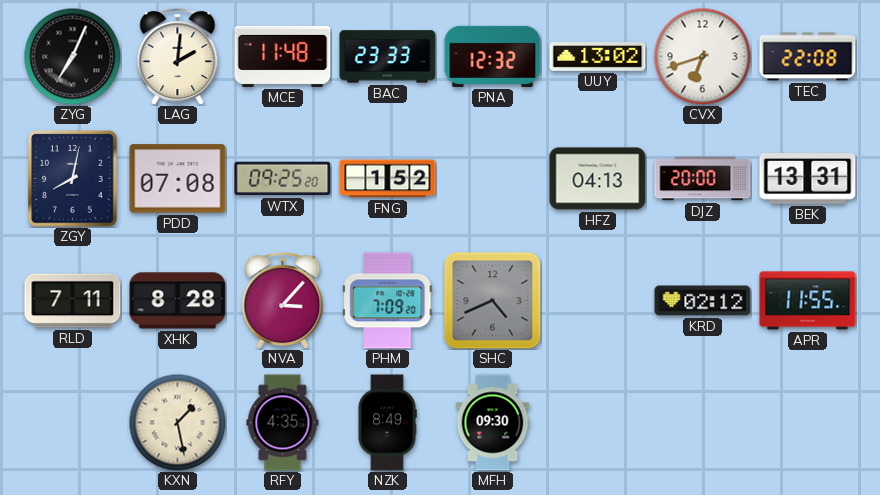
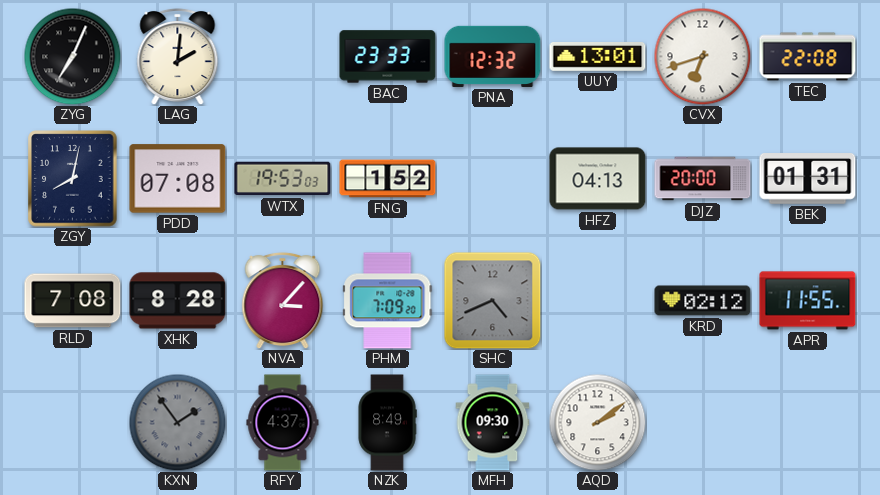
MCE: 11:48 -> none (283, 56)
UUY: 13:02 -> 13:01 (598, 57)
WTX: 09:25 -> 19:53 (283, 179)
BEK: 13:31 -> 01:31 (808, 179)
RLD: 7:11 -> 7:08 (73, 301)
KXN: 1:28 -> 1:54 (177, 422)
KXN dial: cream -> grey (177, 422)
RFY: 4:35 -> 4:37 (283, 423)
AQD: none -> 2:09 (597, 422)
